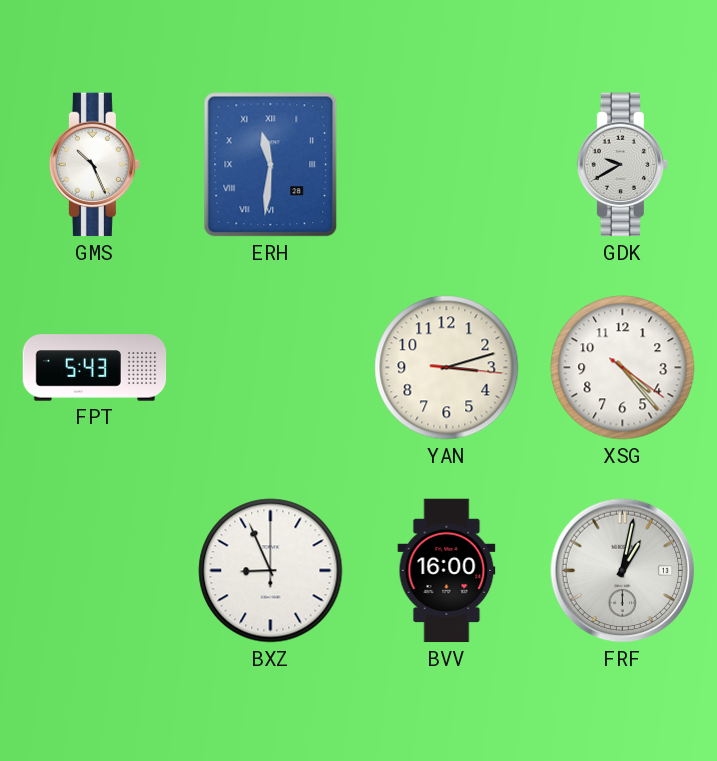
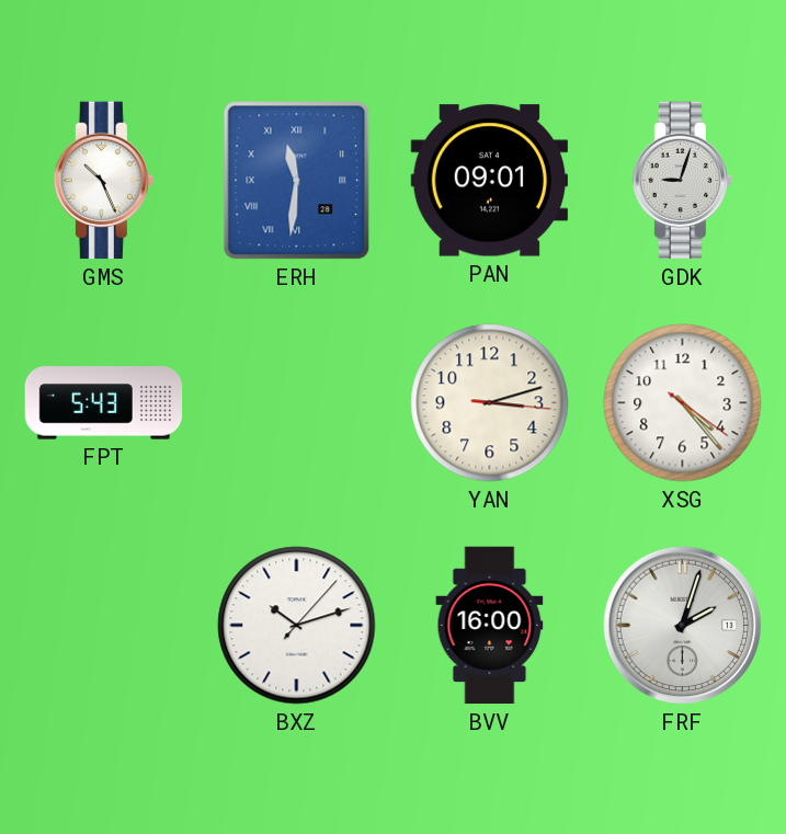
PAN: none -> 09:01 (489, 181)
GDK: 9:40 -> 9:03 (682, 181)
BXZ: 8:56 -> 10:12 (297, 626)
FRF: 1:02 -> 2:03 (683, 626)
